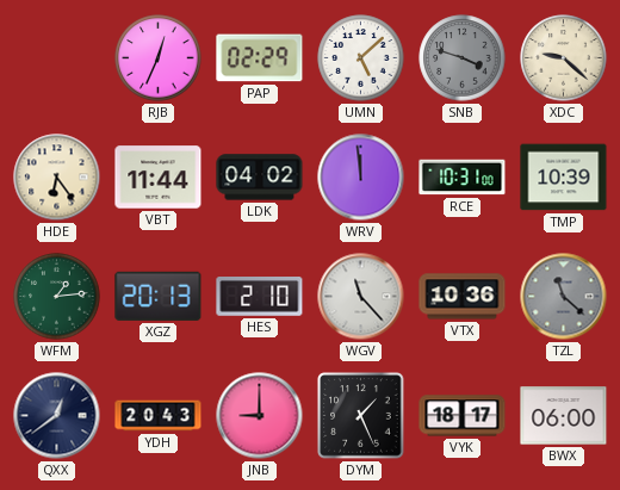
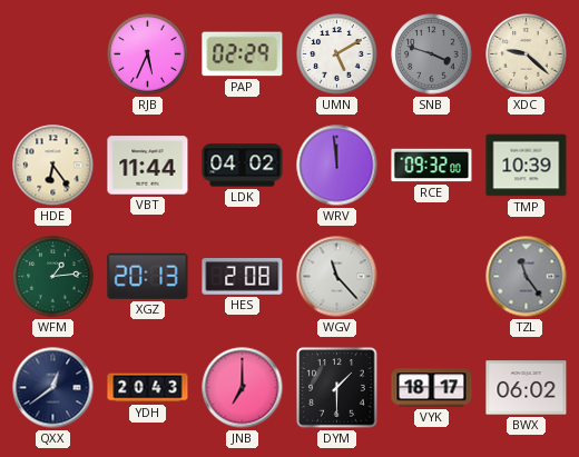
RJB: 12:34 -> 5:34 (148, 54)
UMN: 5:08 -> 5:10 (337, 54)
RCE: 10:31 -> 09:32 (432, 166)
HES: 2:10 -> 2:08 (243, 277)
VTX: 10:36 -> none (463, 297)
TZL: 11:22 -> 11:24 (527, 277)
JNB: 9:00 -> 7:00 (243, 388)
DYM: 1:26 -> 1:30 (337, 388)
BWX: 06:00 -> 06:02 (527, 388)
